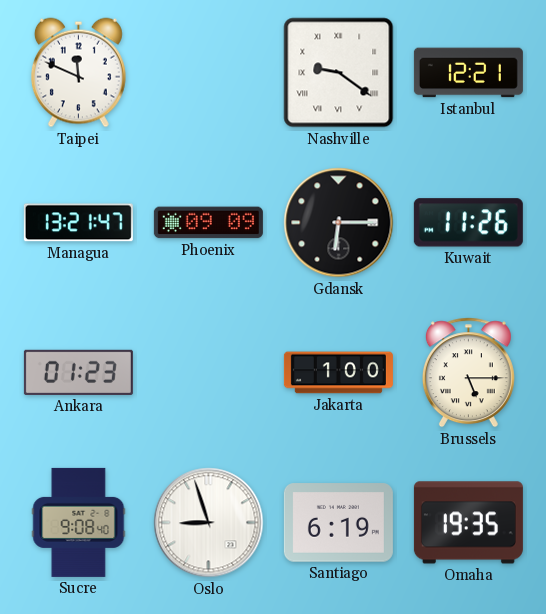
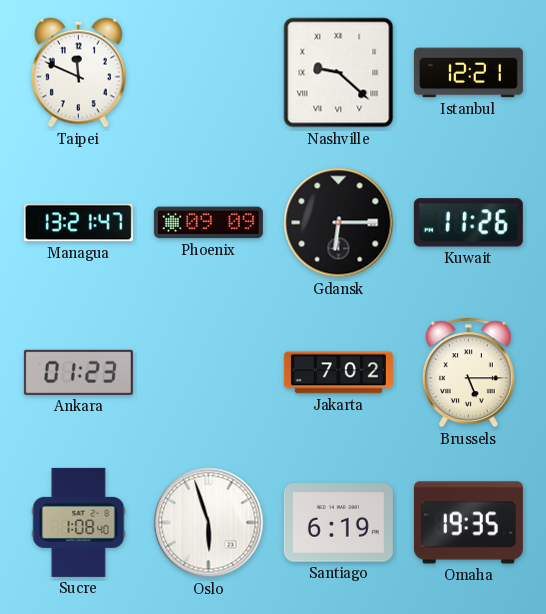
Nashville: 9:21 -> 9:22 (339, 73)
Jakarta: 1:00 -> 7:02 (338, 373)
Sucre: 9:08 -> 1:08 (79, 522)
Oslo: 8:57 -> 5:57 (209, 523)
